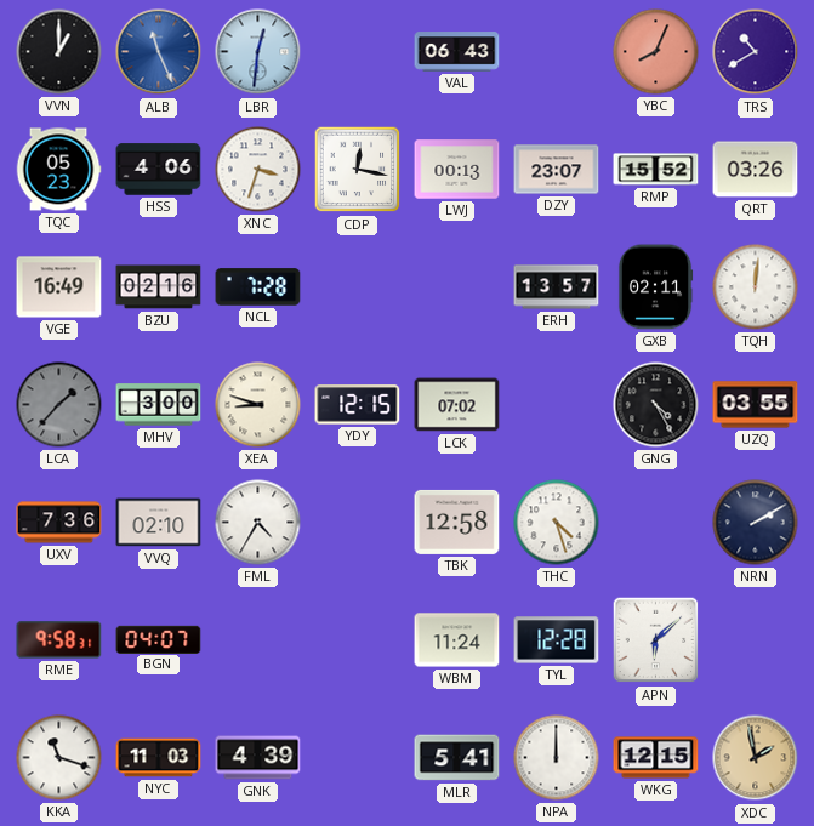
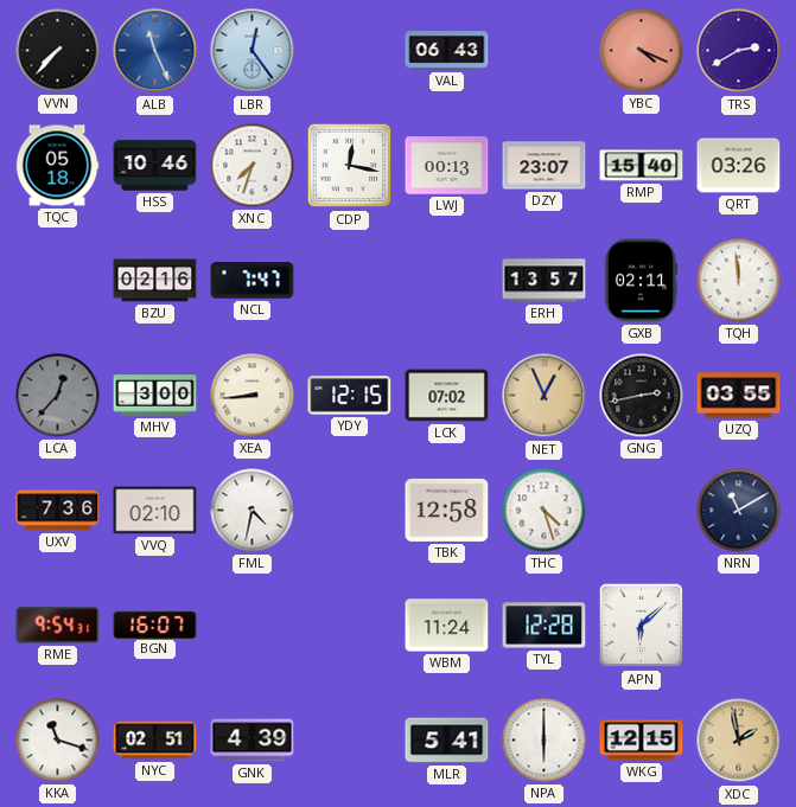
VVN: 1:00 -> 7:37 (58, 51)
LBR: 12:31 -> 12:24 (253, 51)
YBC: 8:04 -> 4:19 (642, 51)
TRS: 10:40 -> 2:40 (739, 51)
TQC: 05:23 -> 05:18 (57, 166)
HSS: 4:06 -> 10:46 (155, 166)
XNC: 3:33 -> 7:33 (253, 166)
RMP: 15:52 -> 15:40 (642, 166)
VGE: 16:49 -> none (59, 287)
NCL: 7:28 -> 7:47 (253, 281)
TQH: 12:01 -> 11:59 (739, 281)
LCA: 1:37 -> 12:37 (58, 396)
XEA: 8:48 -> 8:44 (253, 396)
NET: none -> 12:56 (545, 396)
GNG: 4:25 -> 2:43 (642, 396)
FML: 4:35 -> 4:32 (253, 511)
NRN: 2:10 -> 11:10 (739, 511)
RME: 9:58 -> 9:54 (58, 626)
BGN: 04:07 -> 16:07 (155, 625)
NYC: 11:03 -> 02:51 (155, 741)
NPA: 12:00 -> 6:00 (545, 741)
